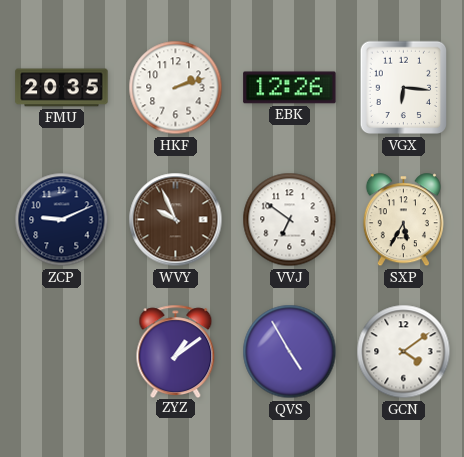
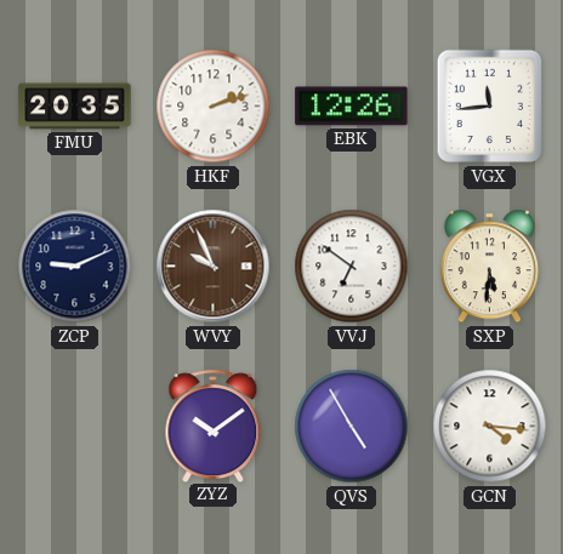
VGX: 6:16 -> 11:44 (489, 107)
SXP: 5:35 -> 5:31 (489, 267)
ZYZ: 1:09 -> 10:09 (214, 426)
GCN: 4:09 -> 4:16 (490, 427)
